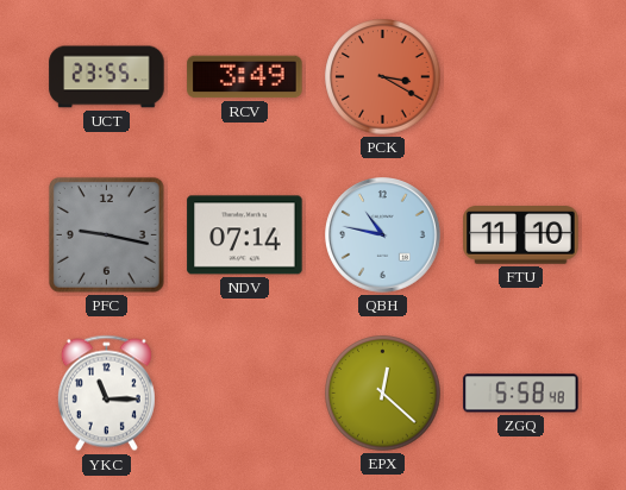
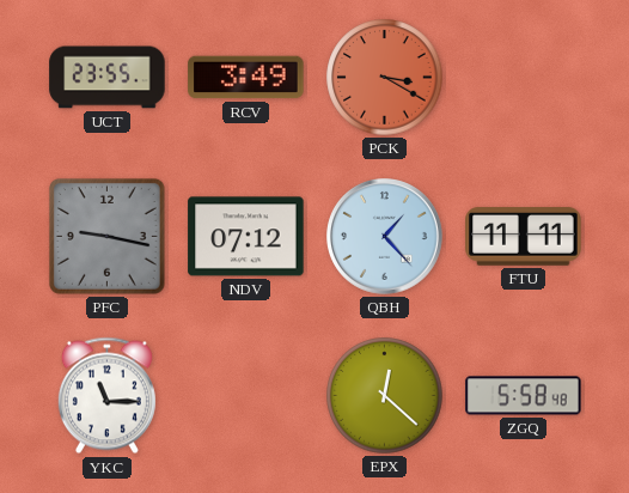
NDV: 07:14 -> 07:12 (246, 237)
QBH: 10:47 -> 1:23 (385, 237)
FTU: 11:10 -> 11:11 (524, 237)
